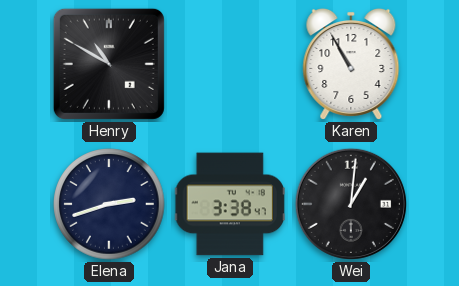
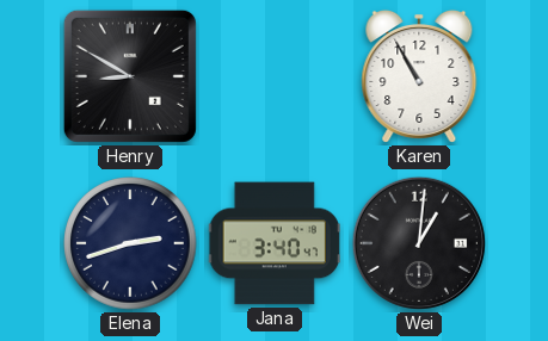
Henry: 10:50 -> 8:50 (130, 76)
Jana: 3:38 -> 3:40 (275, 243)
